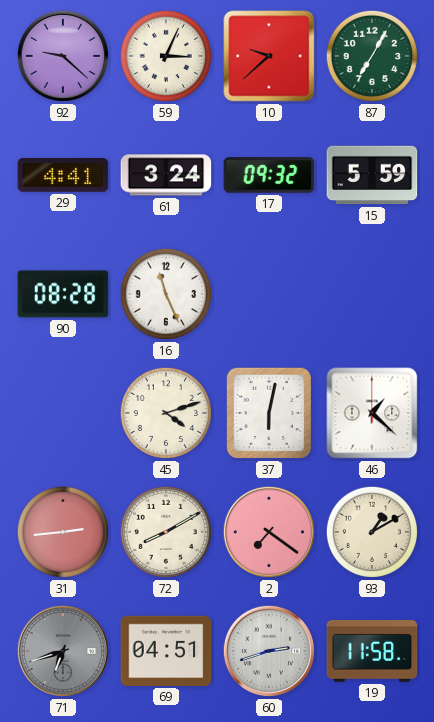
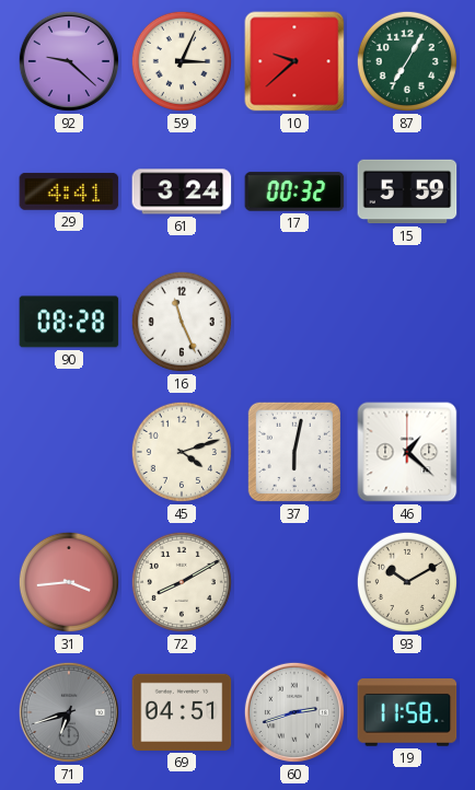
17: 09:32 -> 00:32 (294, 191)
31: 2:44 -> 3:44 (69, 582)
2: 7:21 -> none (269, 532)
93: 1:10 -> 10:10 (407, 582)
